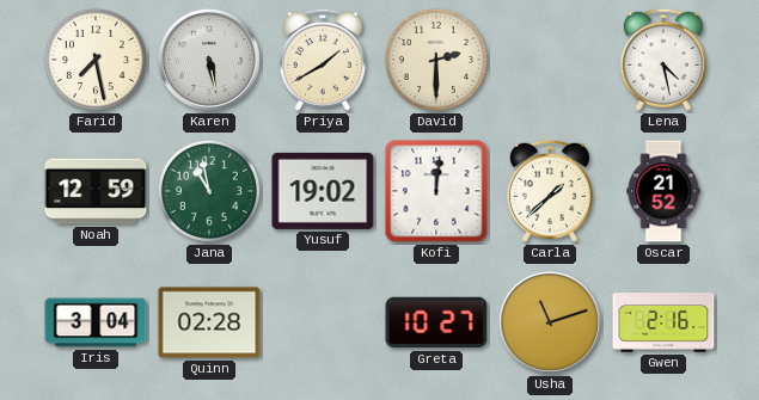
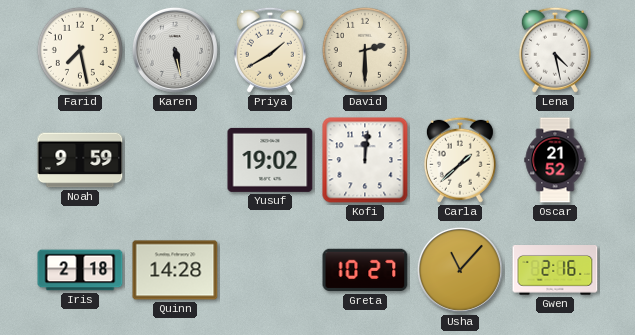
Noah: 12:59 -> 9:59 (80, 160)
Jana: 10:58 -> none (209, 191)
Iris: 3:04 -> 2:18 (80, 270)
Quinn: 02:28 -> 14:28 (175, 270)
Usha: 11:12 -> 11:07 (460, 270)
